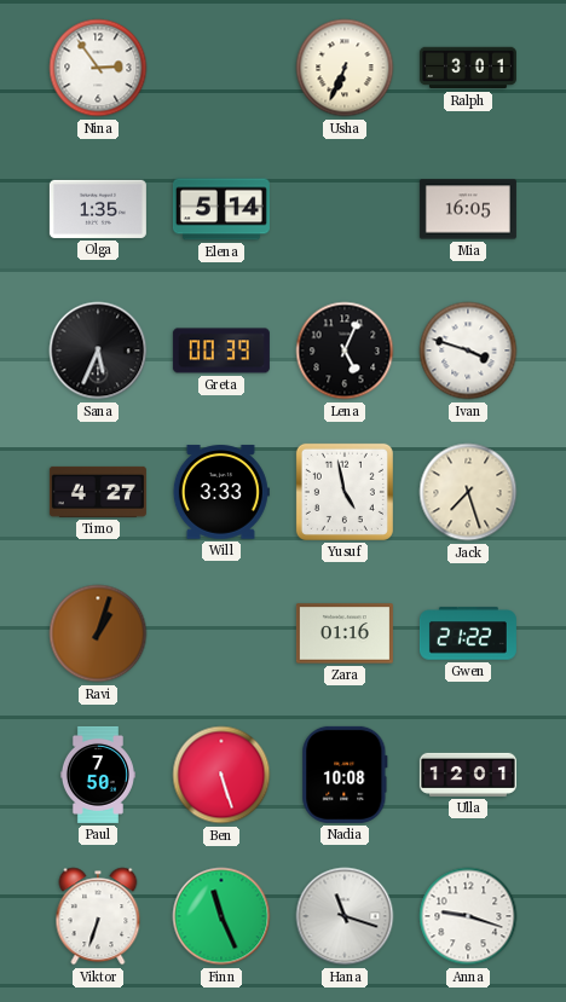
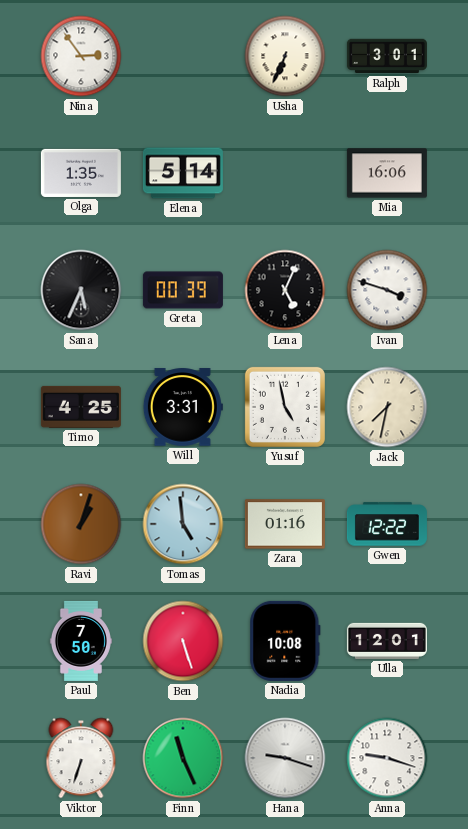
Mia: 16:05 -> 16:06 (387, 173)
Timo: 4:27 -> 4:25 (81, 407)
Will: 3:33 -> 3:31 (183, 407)
Jack: 7:27 -> 7:32 (387, 407)
Tomas: none -> 4:59 (183, 524)
Gwen: 21:22 -> 12:22 (387, 524)
Hana: 11:18 -> 9:18 (285, 758)
